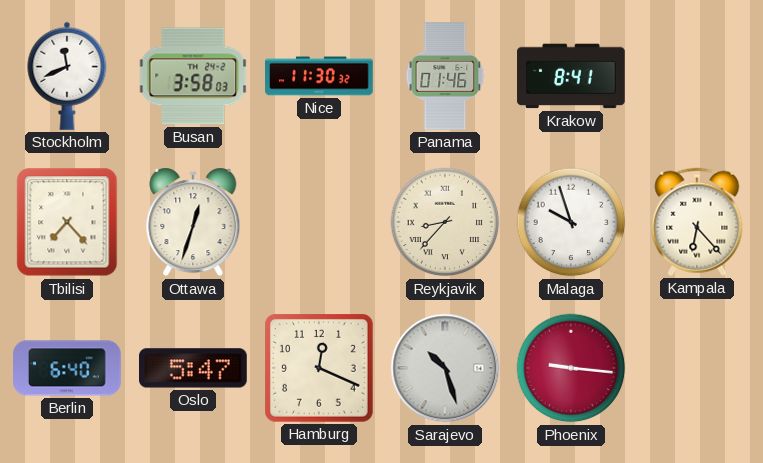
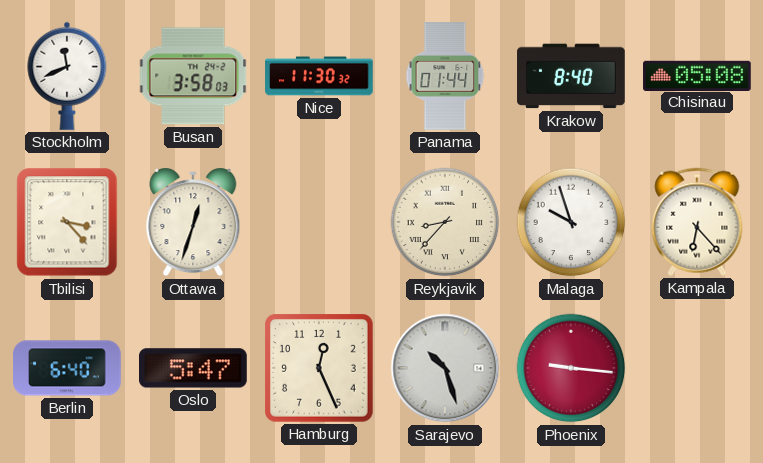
Panama: 01:46 -> 01:44 (445, 76)
Krakow: 8:41 -> 8:40 (571, 76)
Chisinau: none -> 05:08 (697, 75)
Tbilisi: 7:23 -> 3:23 (67, 222)
Hamburg: 12:19 -> 12:26 (320, 369)
